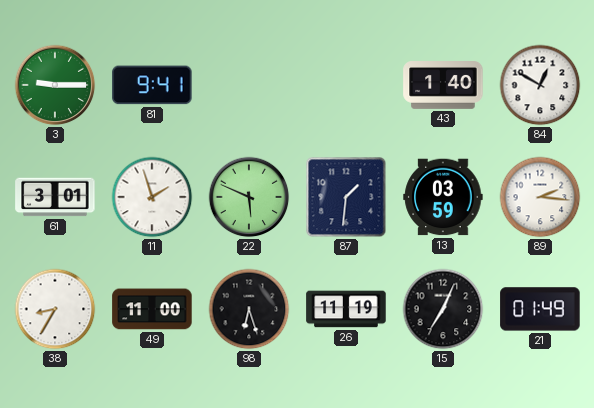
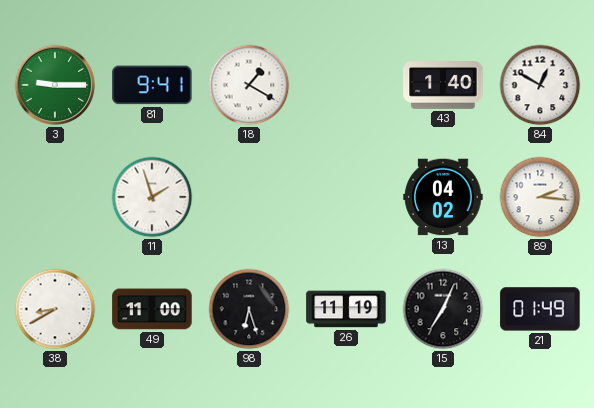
18: none -> 1:20 (249, 85)
61: 3:01 -> none (55, 197)
22: 5:49 -> none (249, 197)
87: 1:31 -> none (346, 197)
13: 03:59 -> 04:02 (443, 197)
38: 8:35 -> 8:40 (55, 309)
